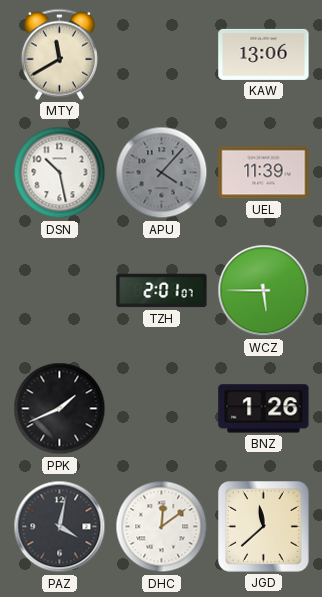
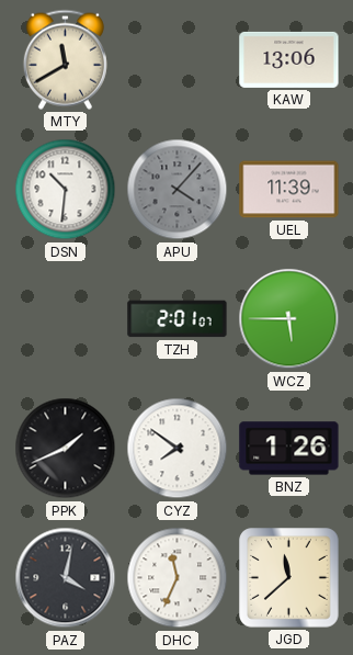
DSN: 10:28 -> 10:31 (66, 190)
CYZ: none -> 7:51 (178, 449)
DHC: 12:09 -> 11:34 (178, 578)
